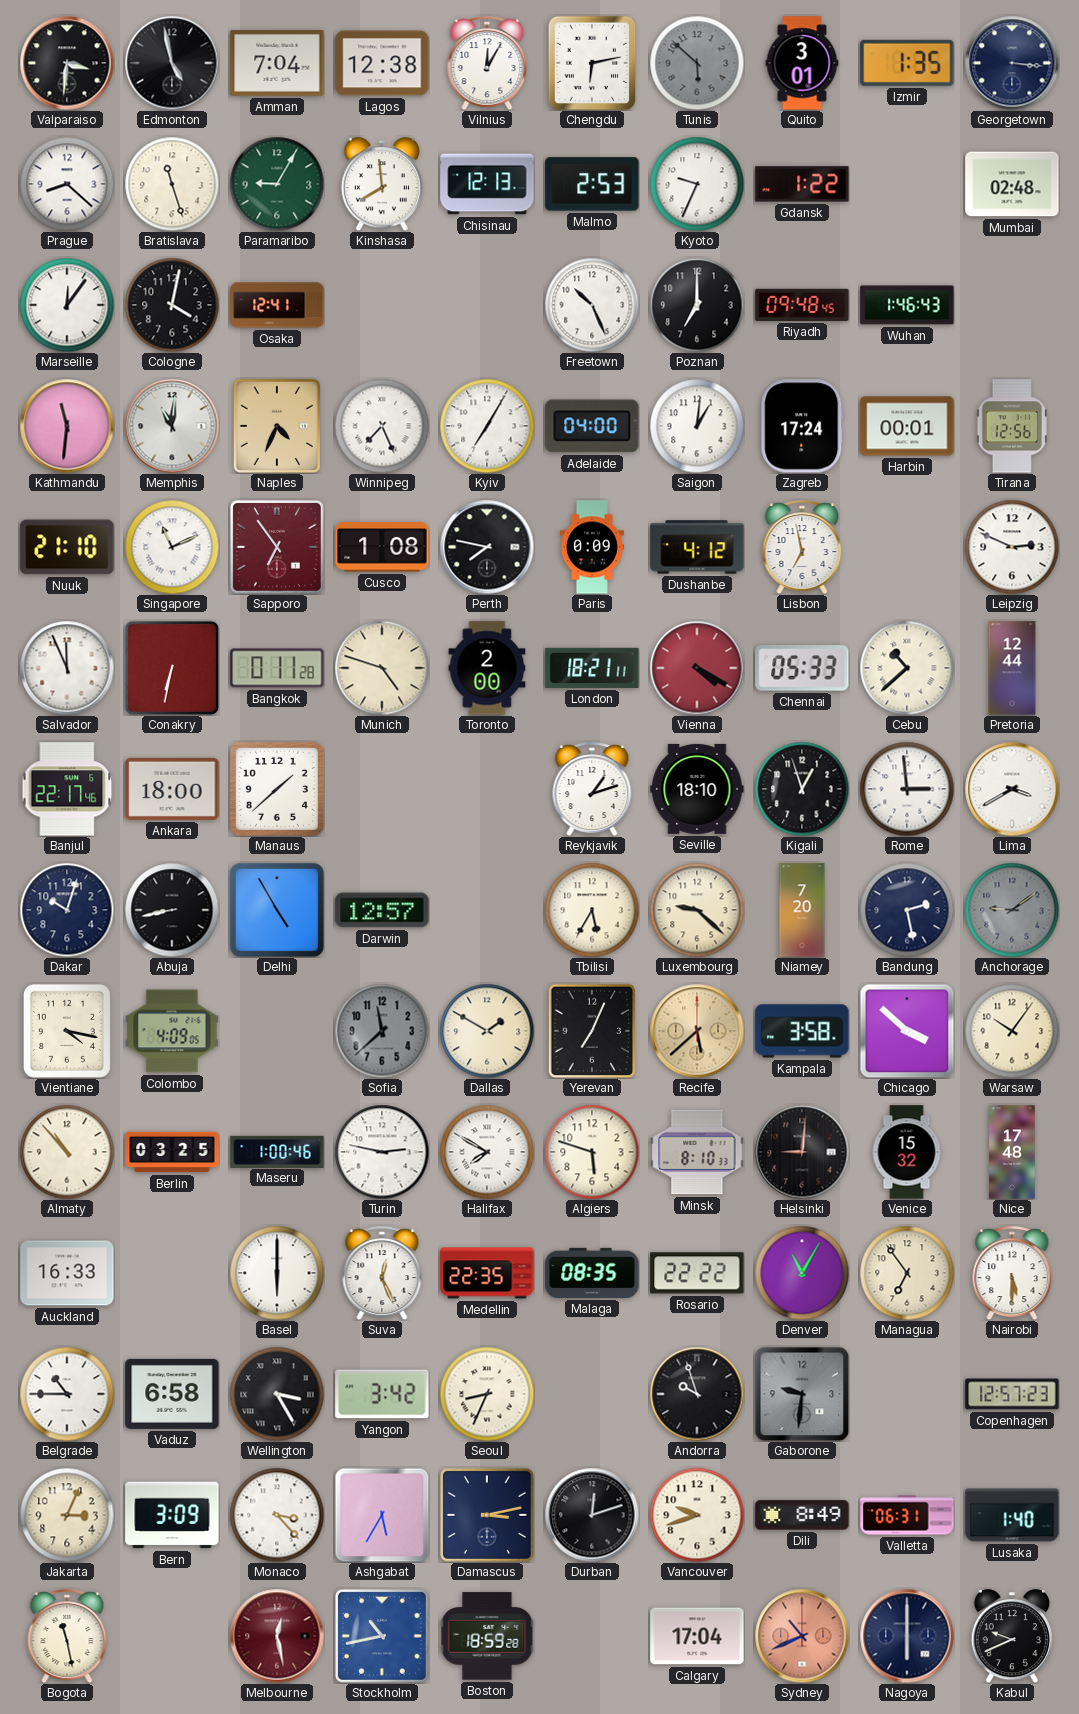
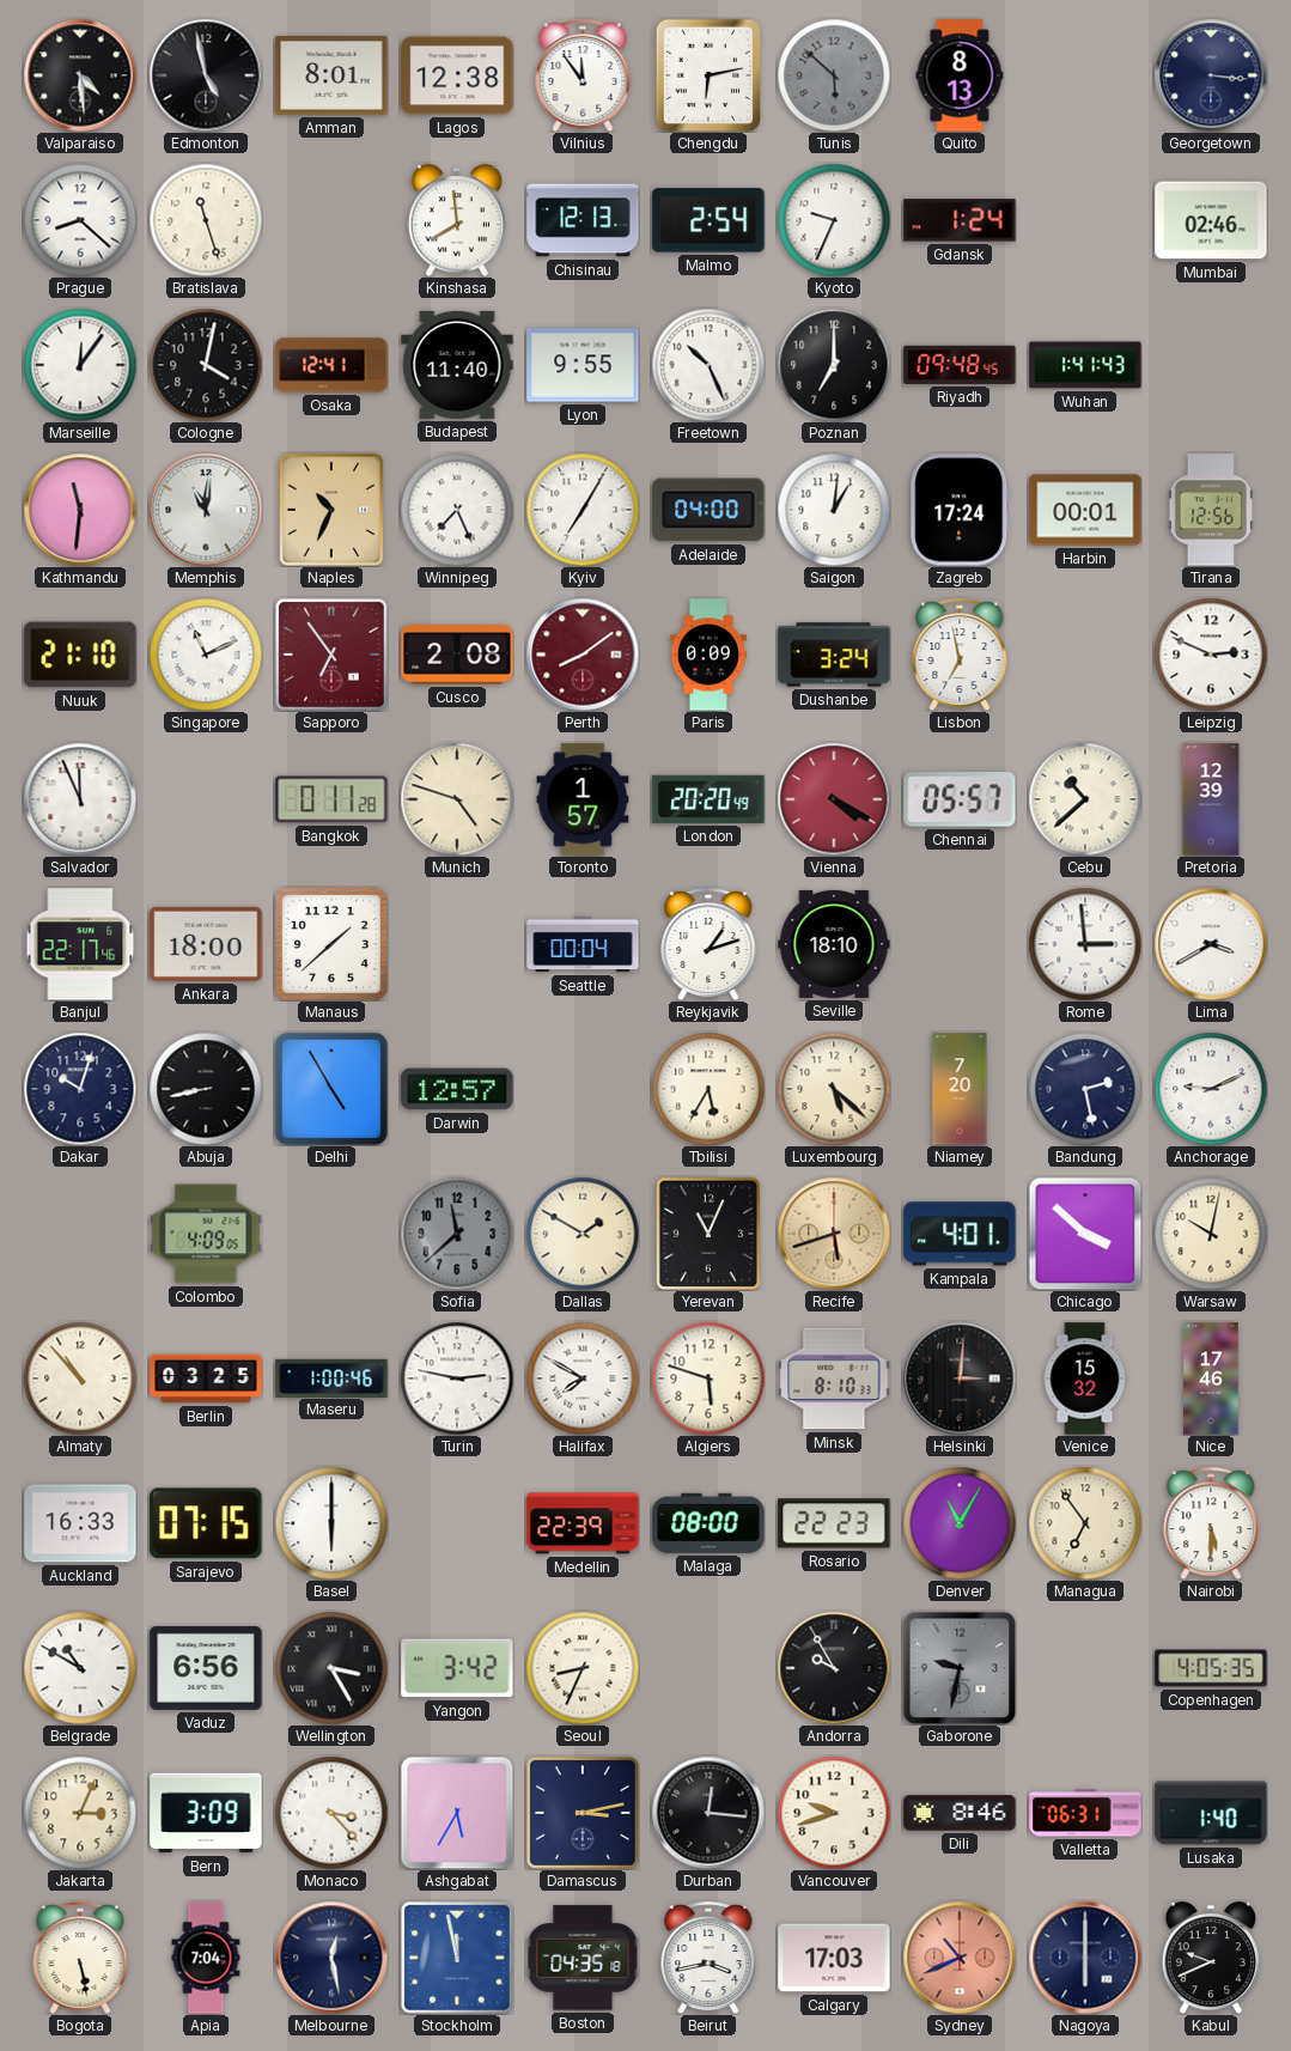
Valparaiso: 3:31 -> 4:29 (80, 75)
Amman: 7:04 -> 8:01 (331, 77)
Vilnius: 12:05 -> 11:54 (583, 75)
Quito: 3:01 -> 8:13 (960, 75)
Izmir: 1:35 -> none (907, 63)
Paramaribo: 9:05 -> none (277, 184)
Malmo: 2:53 -> 2:54 (708, 220)
Gdansk: 1:22 -> 1:24 (960, 220)
Mumbai: 02:48 -> 02:46 (1211, 220)
Budapest: none -> 11:40 (457, 365)
Lyon: none -> 9:55 (583, 365)
Wuhan: 1:46 -> 1:41 (1085, 365)
Naples: 4:34 -> 10:34 (331, 510)
Cusco: 1:08 -> 2:08 (457, 655)
Perth: 7:47 -> 8:09 (583, 655)
Perth dial: black -> burgundy (583, 655)
Dushanbe: 4:12 -> 3:24 (834, 655)
Conakry: 6:32 -> none (172, 668)
Toronto: 2:00 -> 1:57 (583, 799)
London: 18:21 -> 20:20 (708, 799)
Chennai: 05:33 -> 05:57 (960, 799)
Pretoria: 12:44 -> 12:39 (1211, 799)
Seattle: none -> 00:04 (583, 944)
Kigali: 12:57 -> none (802, 789)
Luxembourg: 9:22 -> 5:22 (834, 1089)
Anchorage: 9:09 -> 9:11 (1211, 1089)
Anchorage dial: grey -> white (1211, 1089)
Vientiane: 4:17 -> none (67, 1031)
Yerevan: 7:04 -> 11:04 (708, 1234)
Recife: 5:38 -> 5:42 (834, 1234)
Kampala: 3:58 -> 4:01 (960, 1234)
Warsaw: 10:06 -> 10:02 (1211, 1234)
Helsinki: 9:01 -> 3:01 (960, 1379)
Nice: 17:48 -> 17:46 (1211, 1379)
Sarajevo: none -> 07:15 (206, 1523)
Suva: 12:26 -> none (382, 1273)
Medellin: 22:35 -> 22:39 (583, 1523)
Malaga: 08:35 -> 08:00 (708, 1523)
Rosario: 22:22 -> 22:23 (834, 1523)
Belgrade: 10:45 -> 10:50 (80, 1668)
Vaduz: 6:58 -> 6:56 (206, 1668)
Andorra: 9:57 -> 9:55 (834, 1668)
Gaborone: 9:31 -> 9:32 (960, 1668)
Copenhagen: 12:57 -> 4:05 (1211, 1668)
Durban: 12:12 -> 12:16 (708, 1813)
Dili: 8:49 -> 8:46 (960, 1813)
Bogota: 11:28 -> 5:28 (80, 1958)
Apia: none -> 7:04 (206, 1958)
Melbourne dial: burgundy -> navy (331, 1958)
Stockholm: 10:43 -> 11:58 (457, 1958)
Boston: 18:59 -> 04:35 (583, 1958)
Beirut: none -> 3:43 (708, 1958)
Calgary: 17:04 -> 17:03 (834, 1958)
